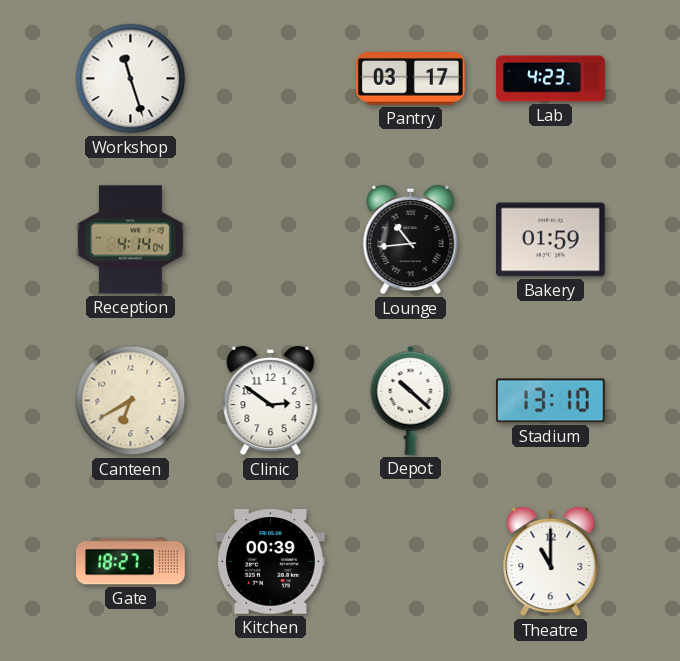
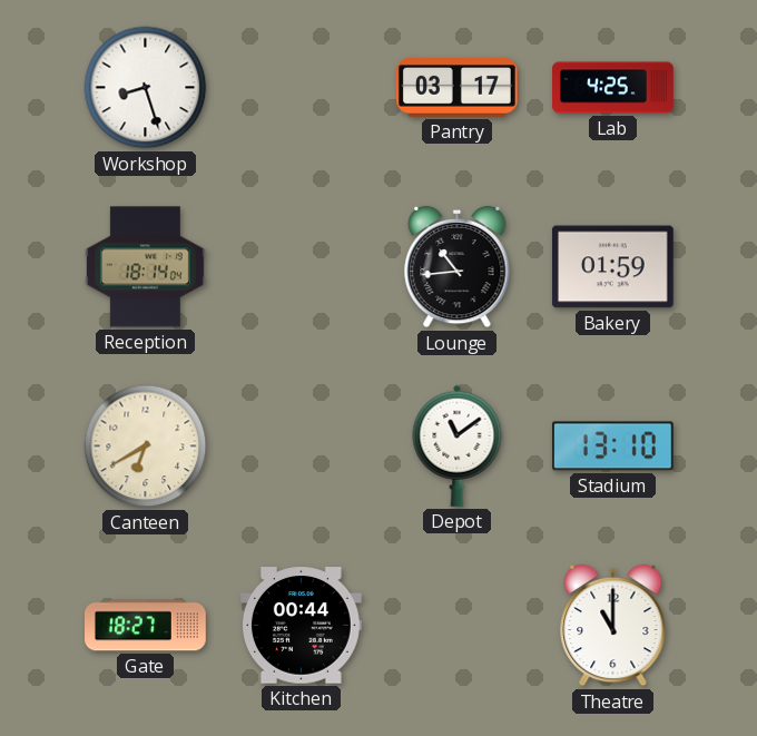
Workshop: 11:27 -> 8:27 (146, 88)
Lab: 4:23 -> 4:25 (613, 88)
Reception: 4:14 -> 18:14 (146, 267)
Clinic: 2:51 -> none (271, 401)
Depot: 10:22 -> 11:09 (458, 445)
Kitchen: 00:39 -> 00:44 (301, 626)
